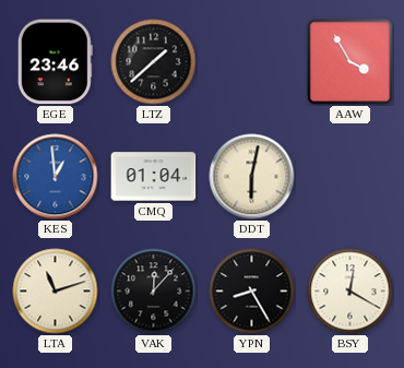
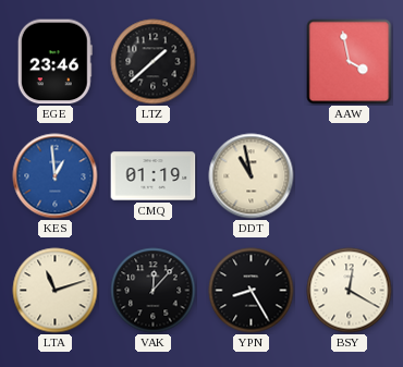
AAW: 3:55 -> 3:58 (350, 62)
CMQ: 01:04 -> 01:19 (154, 176)
DDT: 6:02 -> 10:58 (252, 176)
